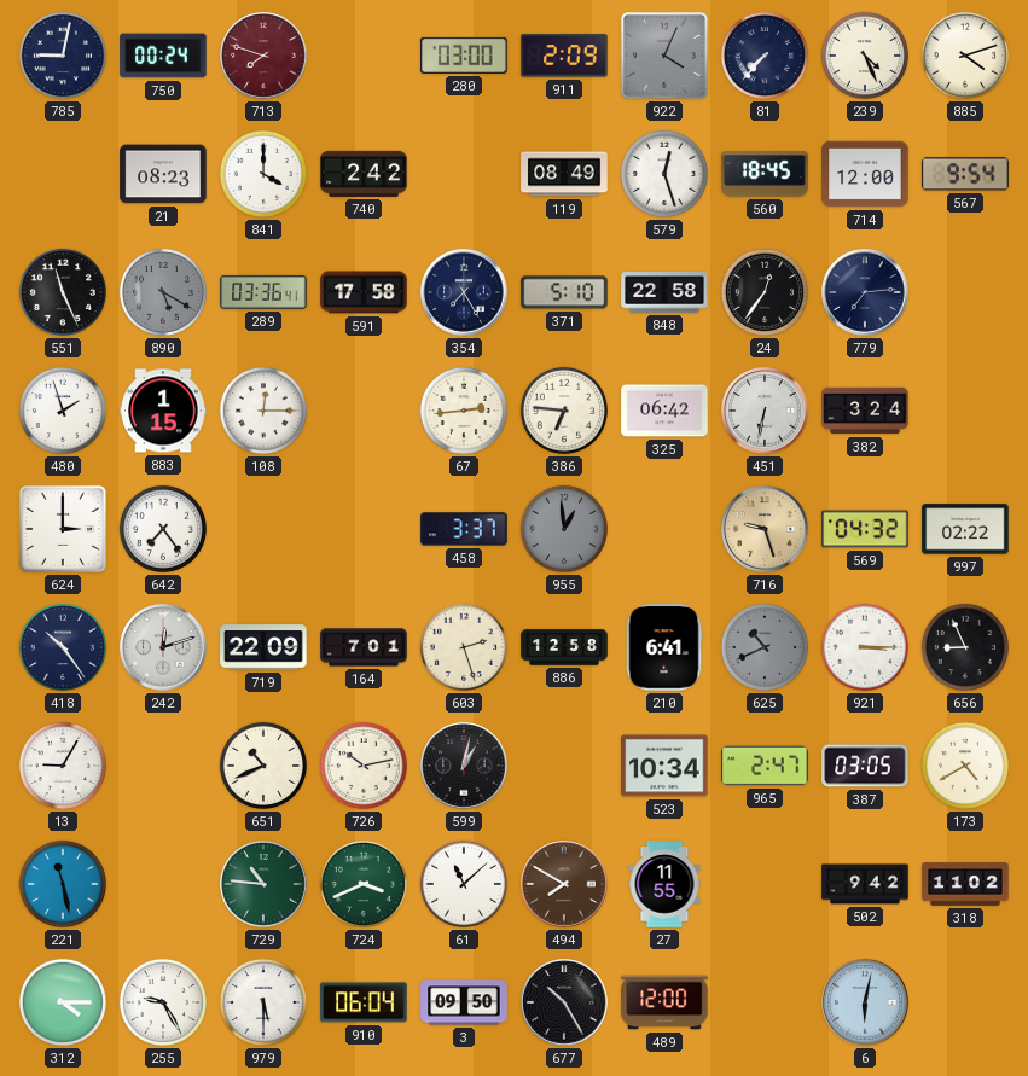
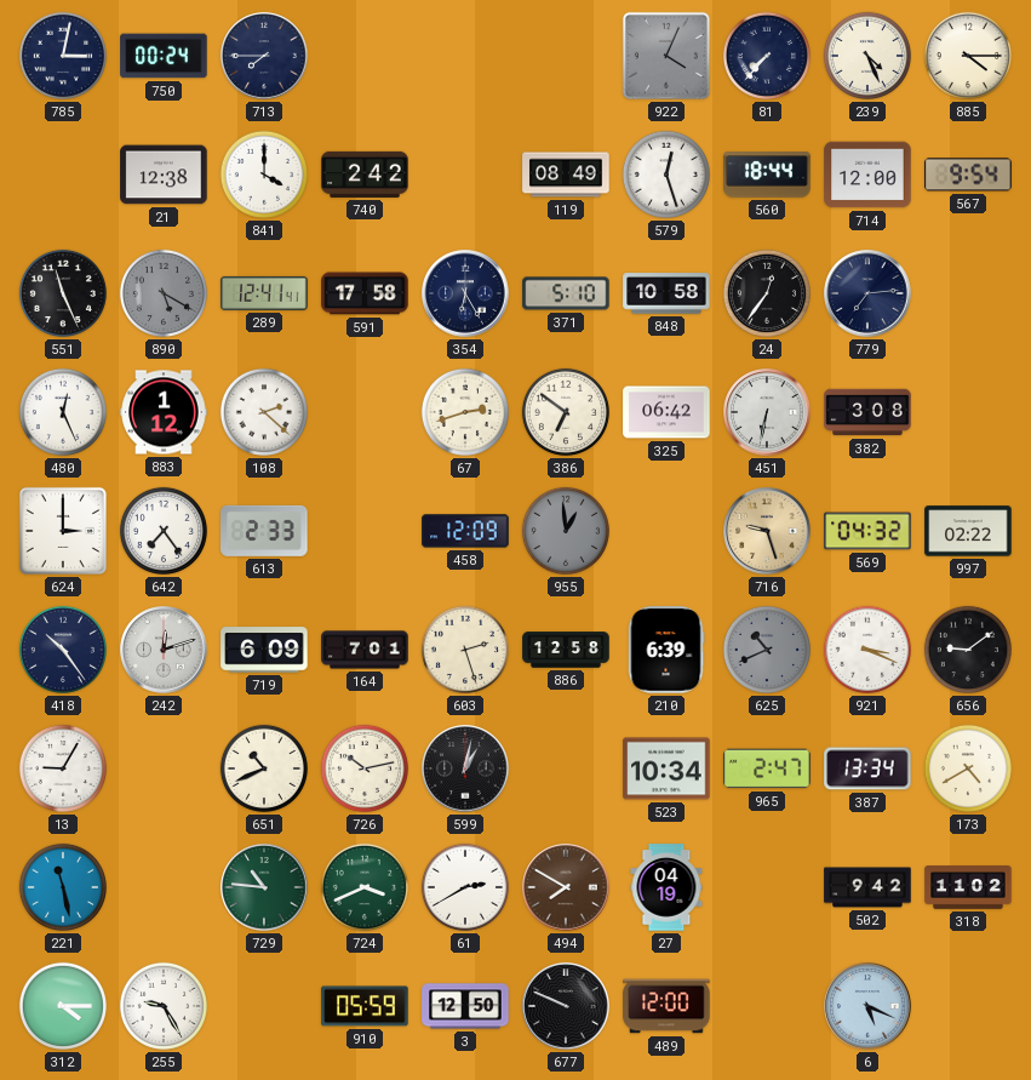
785: 9:02 -> 3:02 (63, 56)
713: 7:48 -> 7:45 (264, 56)
713 dial: burgundy -> navy (264, 56)
280: 03:00 -> none (464, 56)
911: 2:09 -> none (564, 56)
885: 4:12 -> 4:15 (968, 56)
21: 08:23 -> 12:38 (164, 175)
560: 18:45 -> 18:44 (767, 175)
289: 03:36 -> 12:41 (264, 293)
354: 7:25 -> 6:25 (465, 293)
848: 22:58 -> 10:58 (666, 293)
480: 1:57 -> 12:26 (63, 412)
883: 1:15 -> 1:12 (164, 412)
108: 12:15 -> 2:22 (264, 412)
67: 2:44 -> 2:42 (465, 412)
386: 6:46 -> 6:51 (566, 412)
382: 3:24 -> 3:08 (867, 412)
613: none -> 2:33 (264, 531)
458: 3:37 -> 12:09 (465, 531)
719: 22:09 -> 6:09 (264, 650)
210: 6:41 -> 6:39 (666, 650)
921: 3:15 -> 3:19 (867, 650)
656: 8:56 -> 9:09 (968, 650)
387: 03:05 -> 13:34 (867, 768)
61: 11:08 -> 2:40 (465, 887)
27: 11:55 -> 04:19 (666, 887)
979: 5:30 -> none (263, 1002)
910: 06:04 -> 05:59 (365, 1006)
3: 09:50 -> 12:50 (465, 1006)
677: 10:25 -> 9:49 (566, 1006)
6: 6:02 -> 5:19 (867, 1006)
